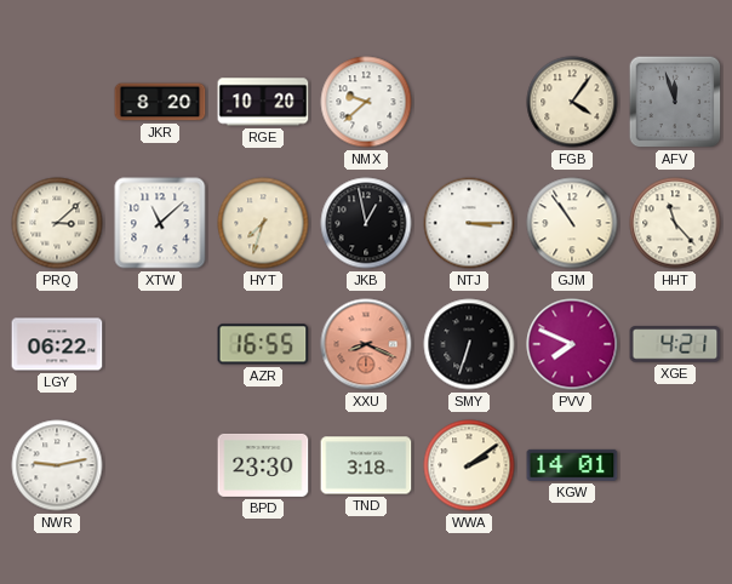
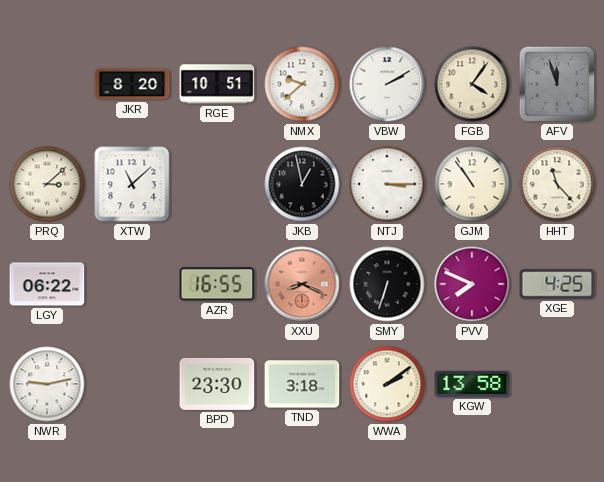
RGE: 10:20 -> 10:51 (217, 84)
VBW: none -> 2:10 (387, 84)
HYT: 7:33 -> none (263, 223)
XGE: 4:21 -> 4:25 (557, 284)
KGW: 14:01 -> 13:58 (472, 384)
